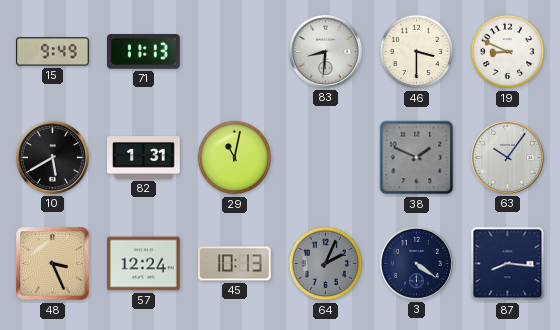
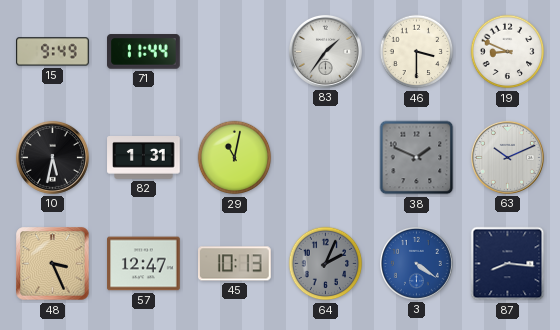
71: 11:13 -> 11:44 (144, 52)
83: 8:31 -> 1:36 (325, 51)
10: 5:40 -> 5:32 (52, 157)
63: 10:06 -> 10:11 (507, 157)
57: 12:24 -> 12:47 (144, 264)
3 dial: navy -> blue (416, 263)
